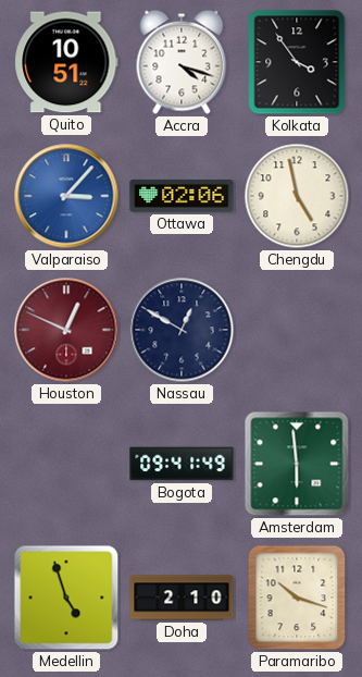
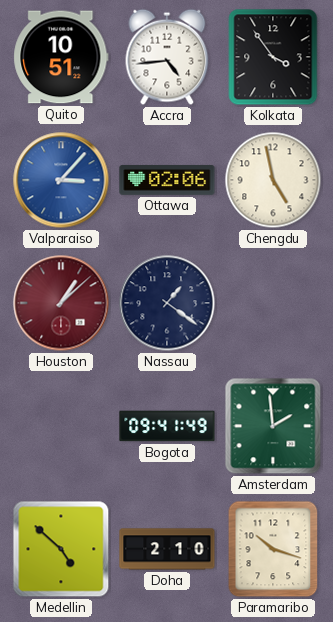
Accra: 4:18 -> 4:44 (167, 57)
Houston: 12:49 -> 1:08 (61, 303)
Nassau: 12:50 -> 1:21 (167, 303)
Amsterdam: 5:59 -> 1:59 (273, 426)
Medellin: 4:57 -> 4:52 (61, 549)
